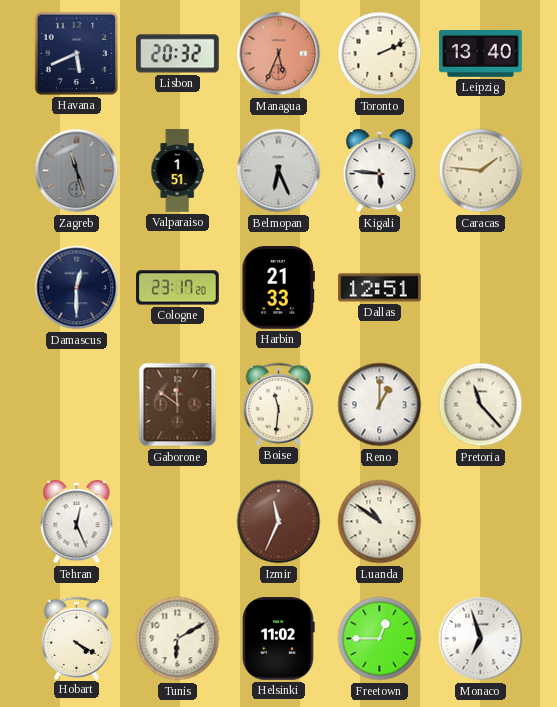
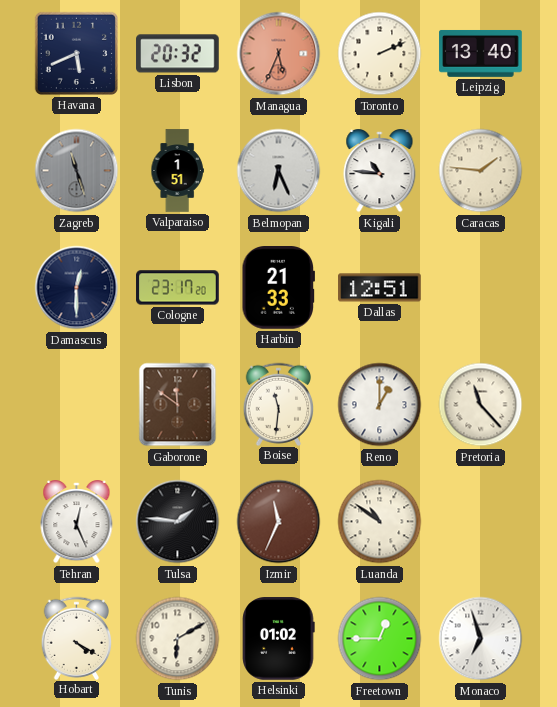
Kigali: 5:46 -> 10:46 (380, 172)
Tulsa: none -> 1:46 (178, 522)
Helsinki: 11:02 -> 01:02 (279, 639)
